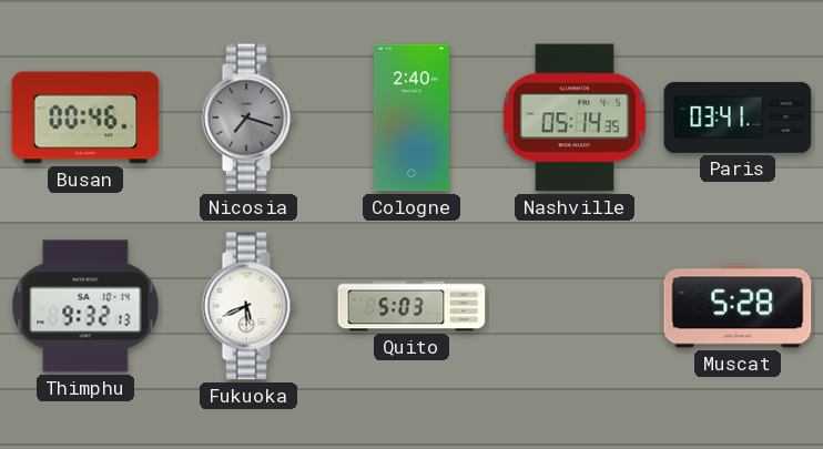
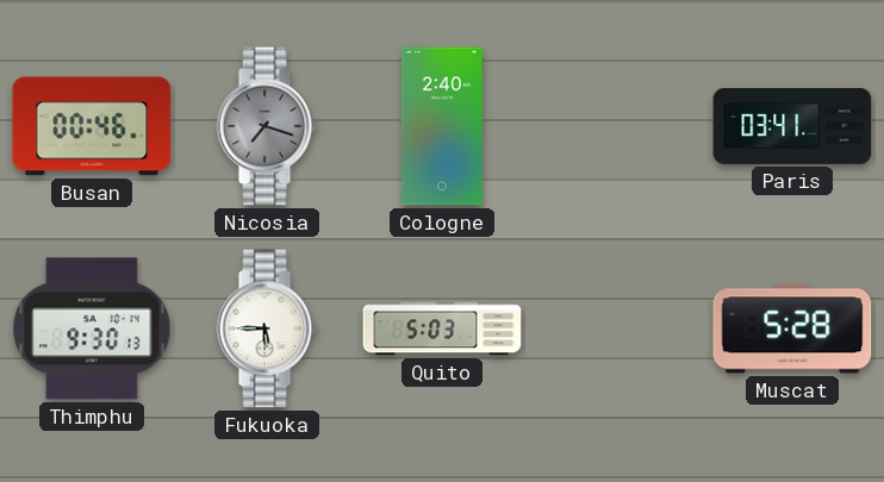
Nashville: 05:14 -> none (573, 118)
Thimphu: 9:32 -> 9:30 (92, 328)
Fukuoka: 5:41 -> 5:45 (267, 328)
